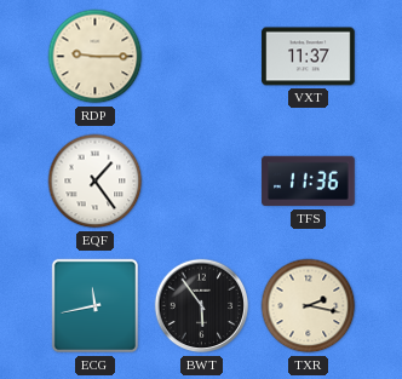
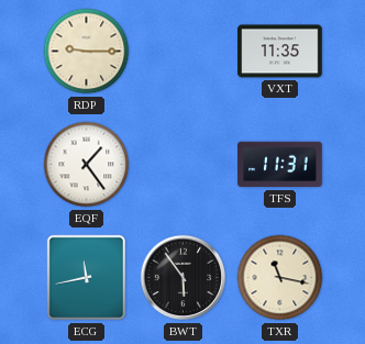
VXT: 11:37 -> 11:35 (280, 52)
TFS: 11:36 -> 11:31 (280, 165)
TXR: 2:17 -> 11:17 (280, 278)
